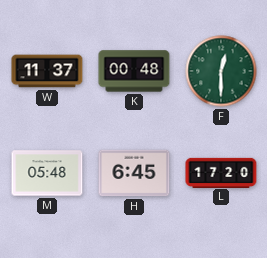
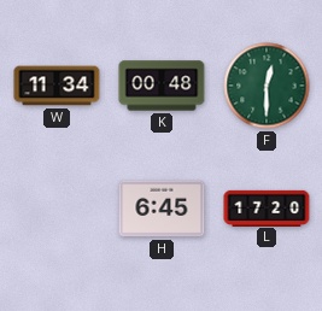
W: 11:37 -> 11:34 (57, 86)
M: 05:48 -> none (47, 173)
